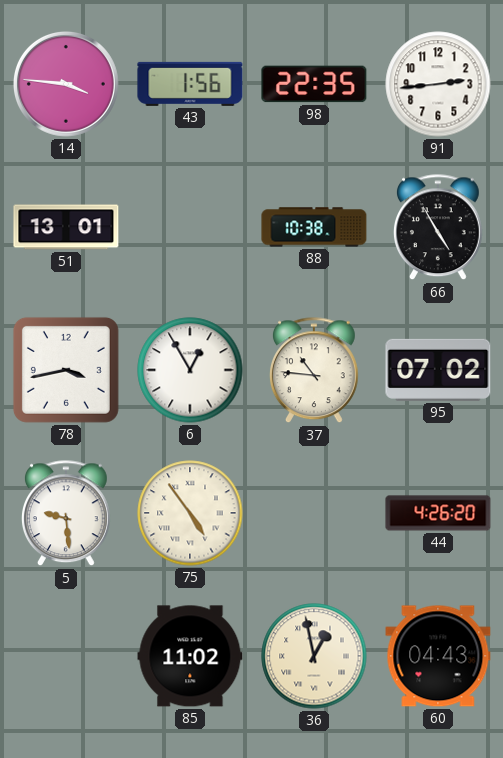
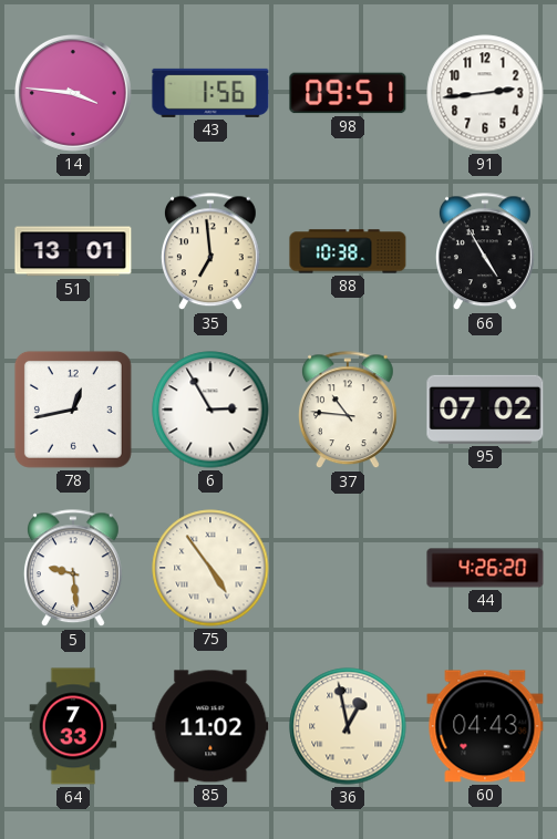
98: 22:35 -> 09:51 (348, 93)
35: none -> 6:59 (210, 252)
78: 3:43 -> 12:43 (73, 410)
6: 12:55 -> 2:55 (210, 410)
64: none -> 7:33 (73, 726)
